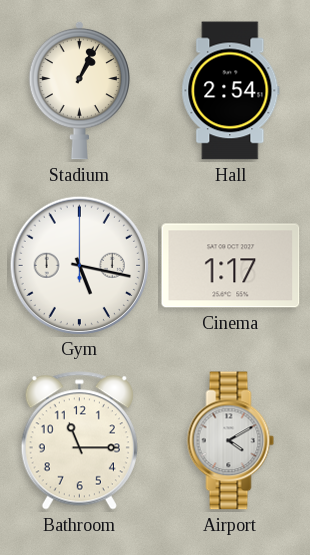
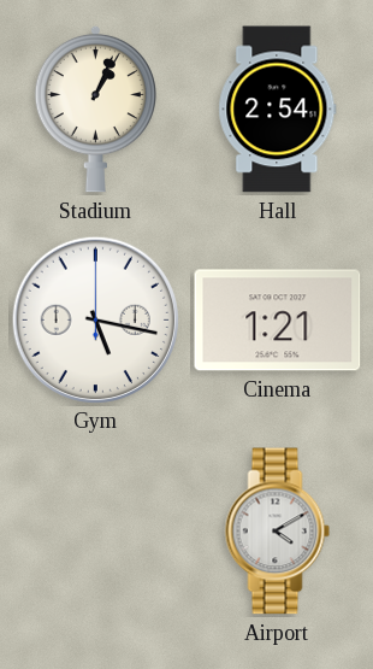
Cinema: 1:17 -> 1:21 (278, 321)
Bathroom: 11:15 -> none (79, 441)
